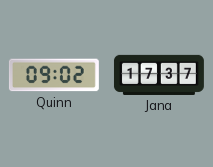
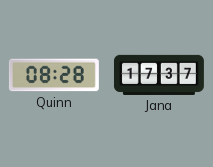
Quinn: 09:02 -> 08:28 (54, 75)
